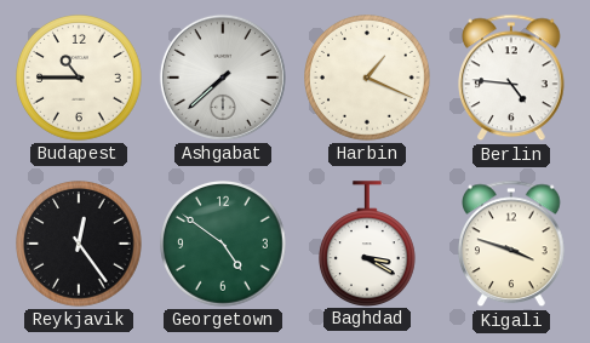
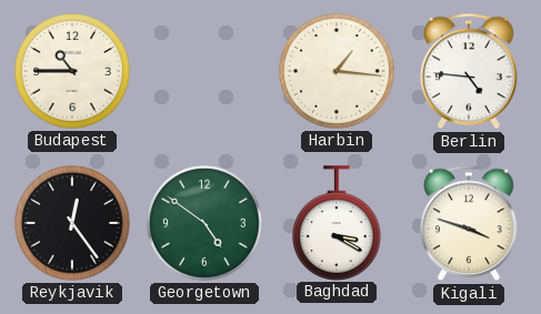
Ashgabat: 7:38 -> none (223, 78)
Harbin: 1:19 -> 1:16 (337, 71)
